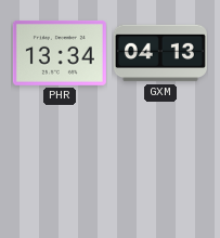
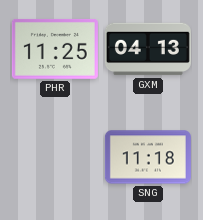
PHR: 13:34 -> 11:25 (55, 49)
SNG: none -> 11:18 (148, 157)
